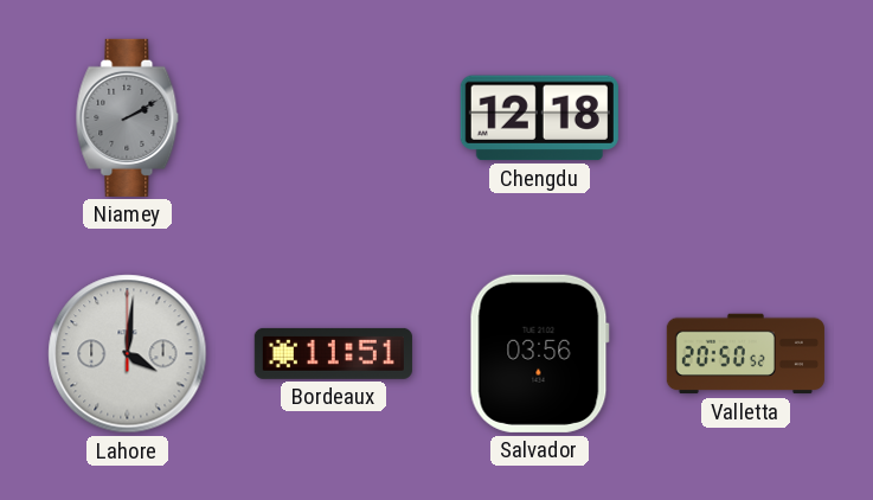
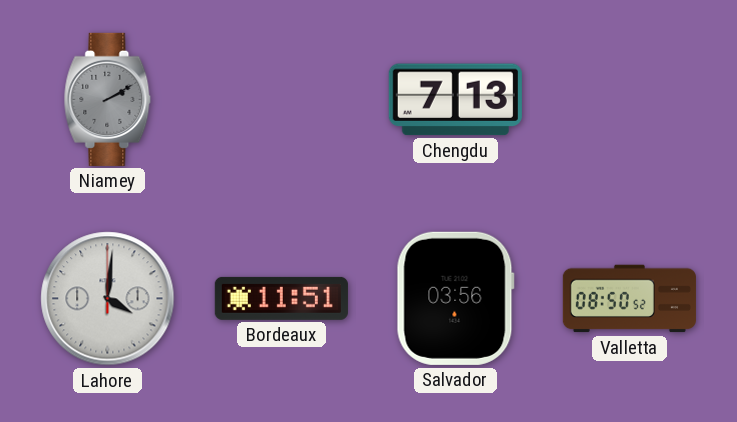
Chengdu: 12:18 -> 7:13 (455, 100)
Valletta: 20:50 -> 08:50 (629, 299)
